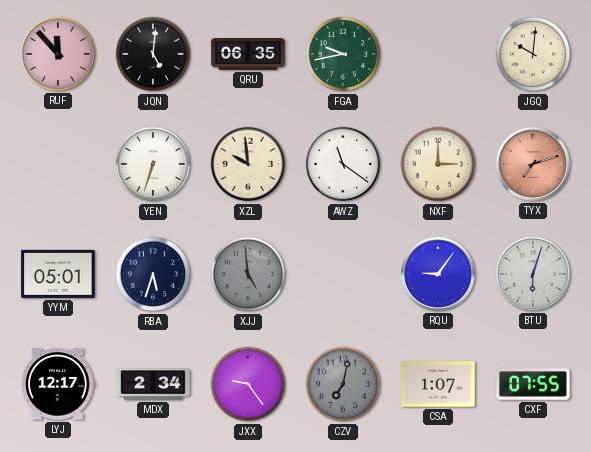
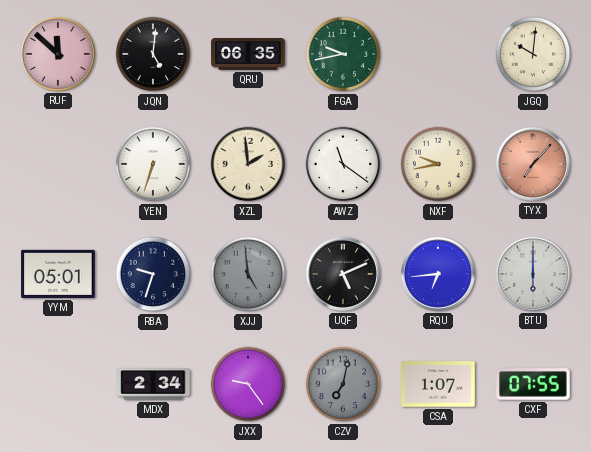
RUF: 11:53 -> 11:52 (58, 54)
XZL: 9:59 -> 1:59 (248, 164)
NXF: 3:00 -> 9:43 (438, 164)
TYX: 7:12 -> 7:07 (533, 164)
RBA: 5:33 -> 9:33 (153, 274)
UQF: none -> 5:11 (343, 274)
RQU: 9:06 -> 6:44 (438, 274)
BTU: 6:03 -> 6:00 (533, 274)
LYJ: 12:17 -> none (58, 384)
